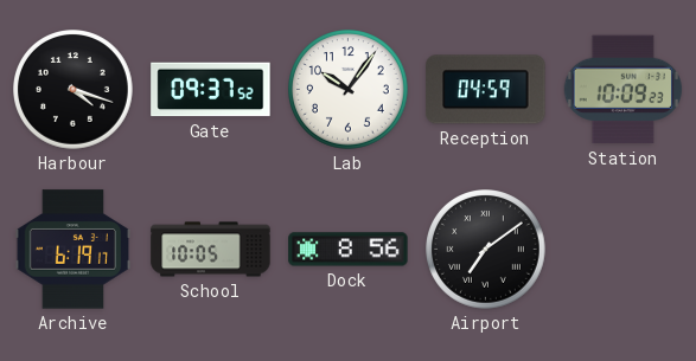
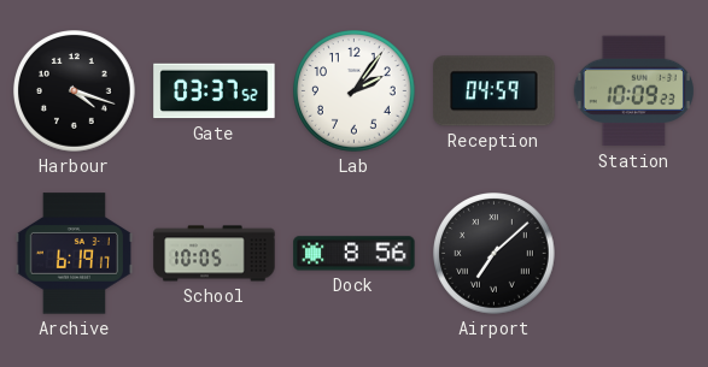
Gate: 09:37 -> 03:37 (215, 91)
Lab: 10:06 -> 2:06 (355, 91)
Airport: 7:09 -> 7:08 (495, 254)
